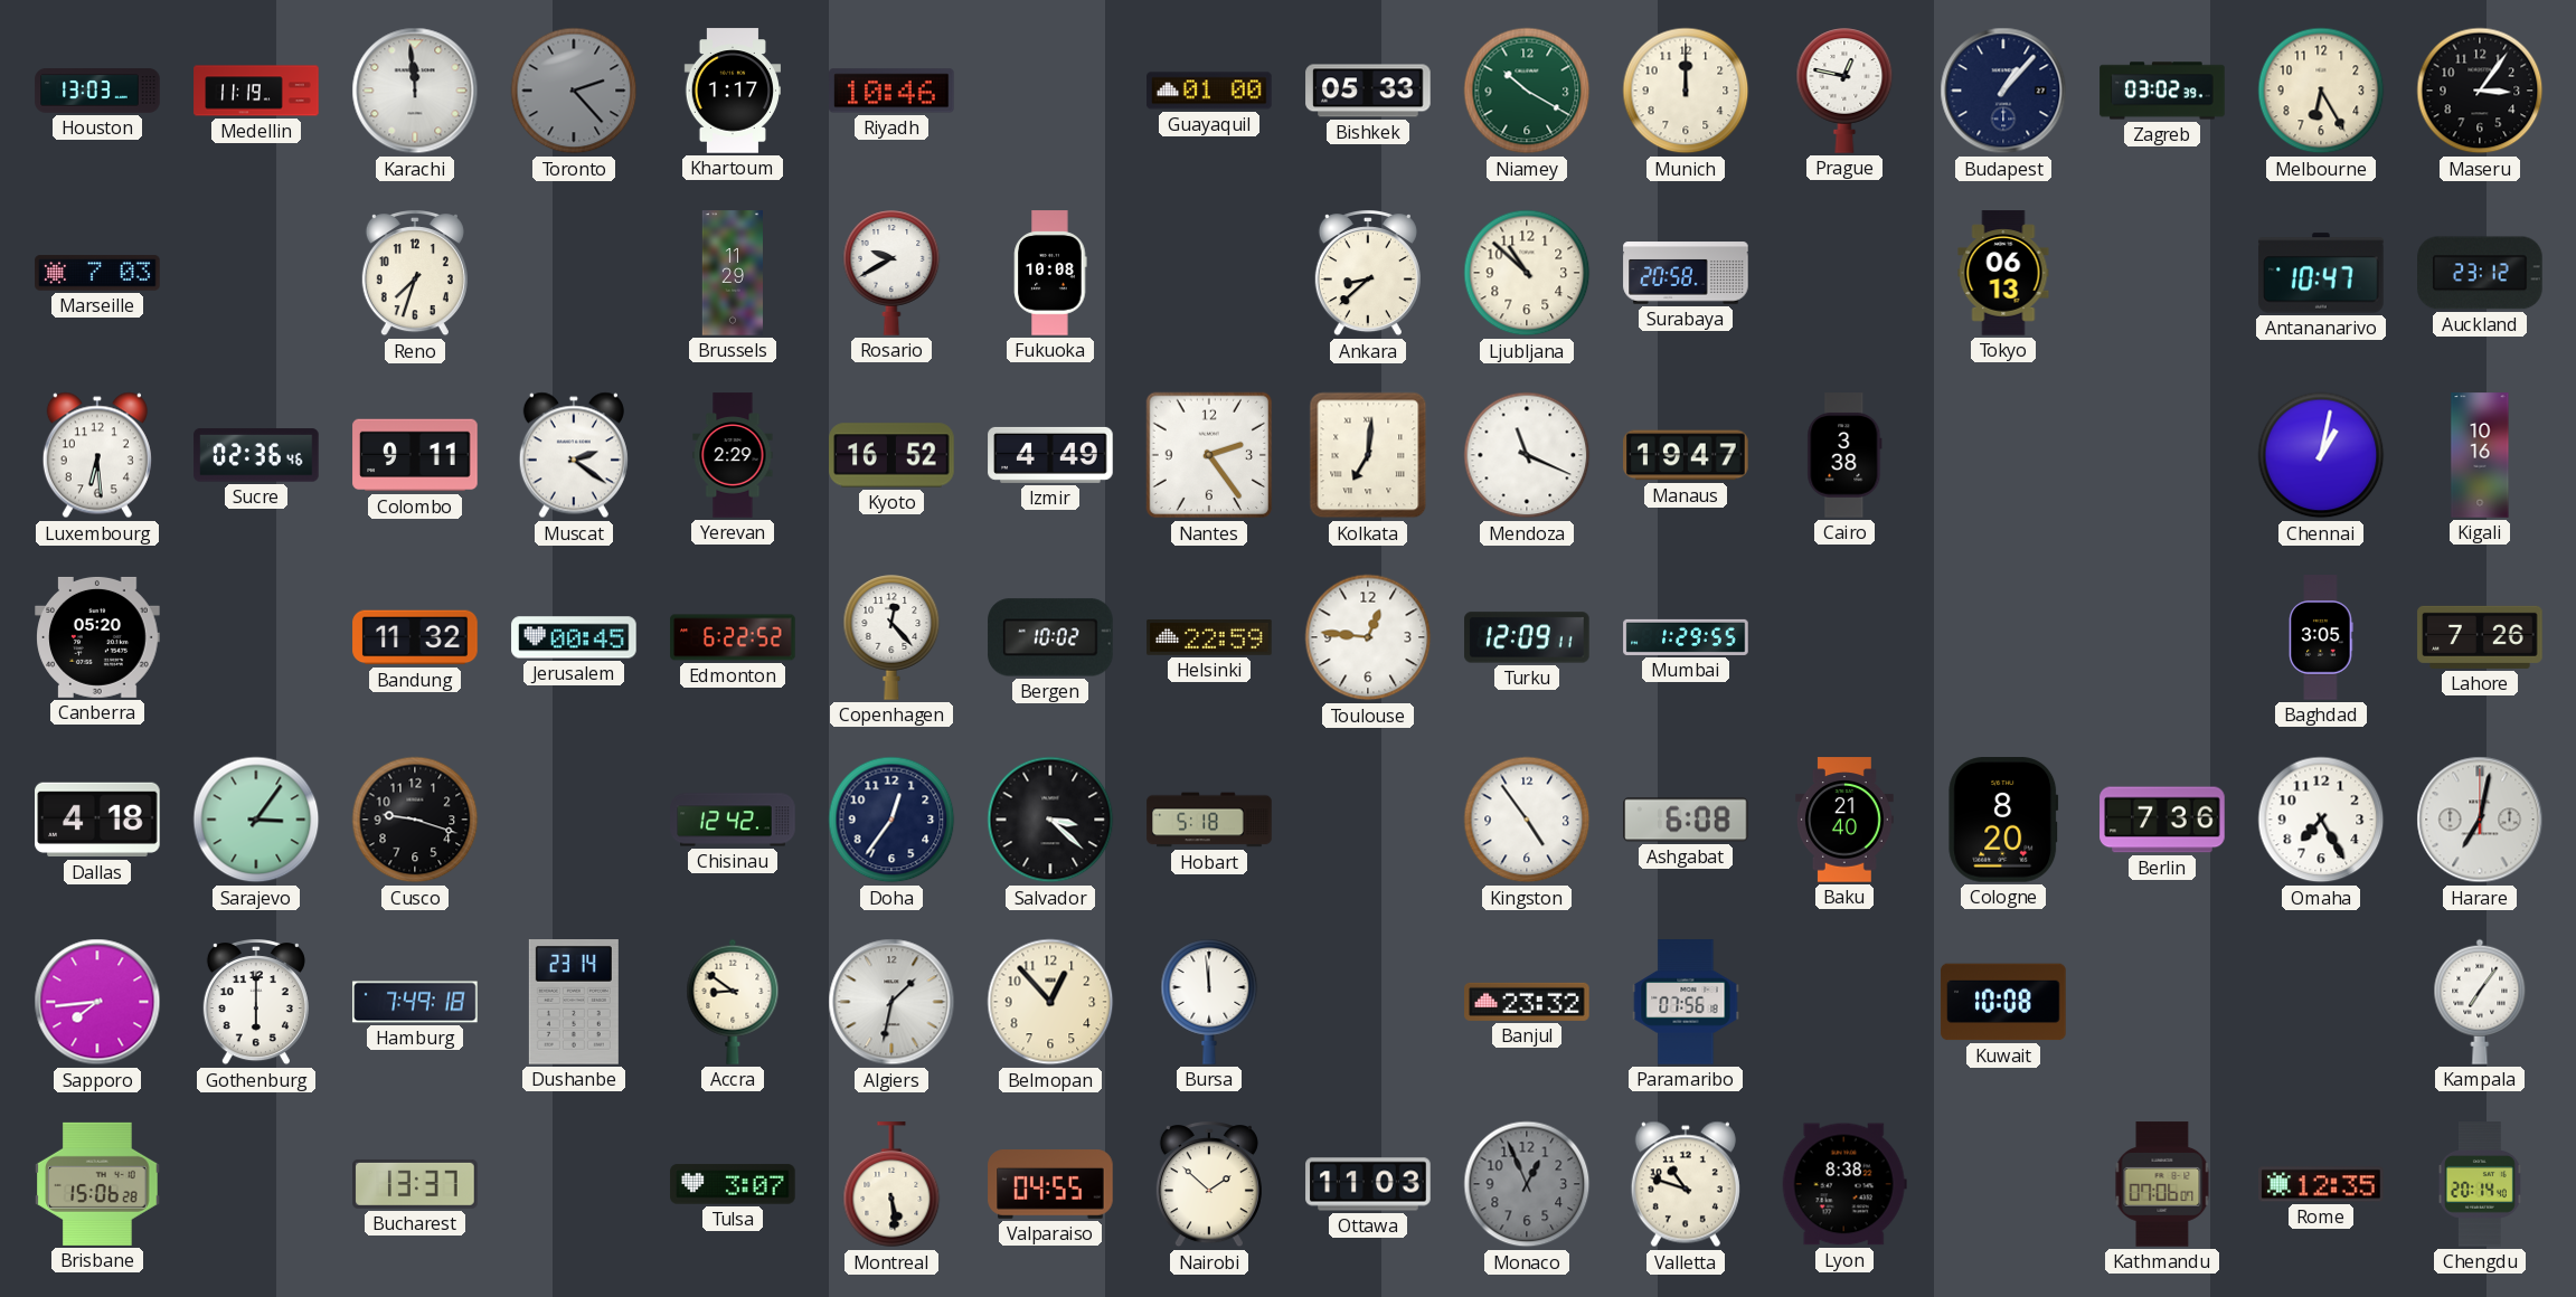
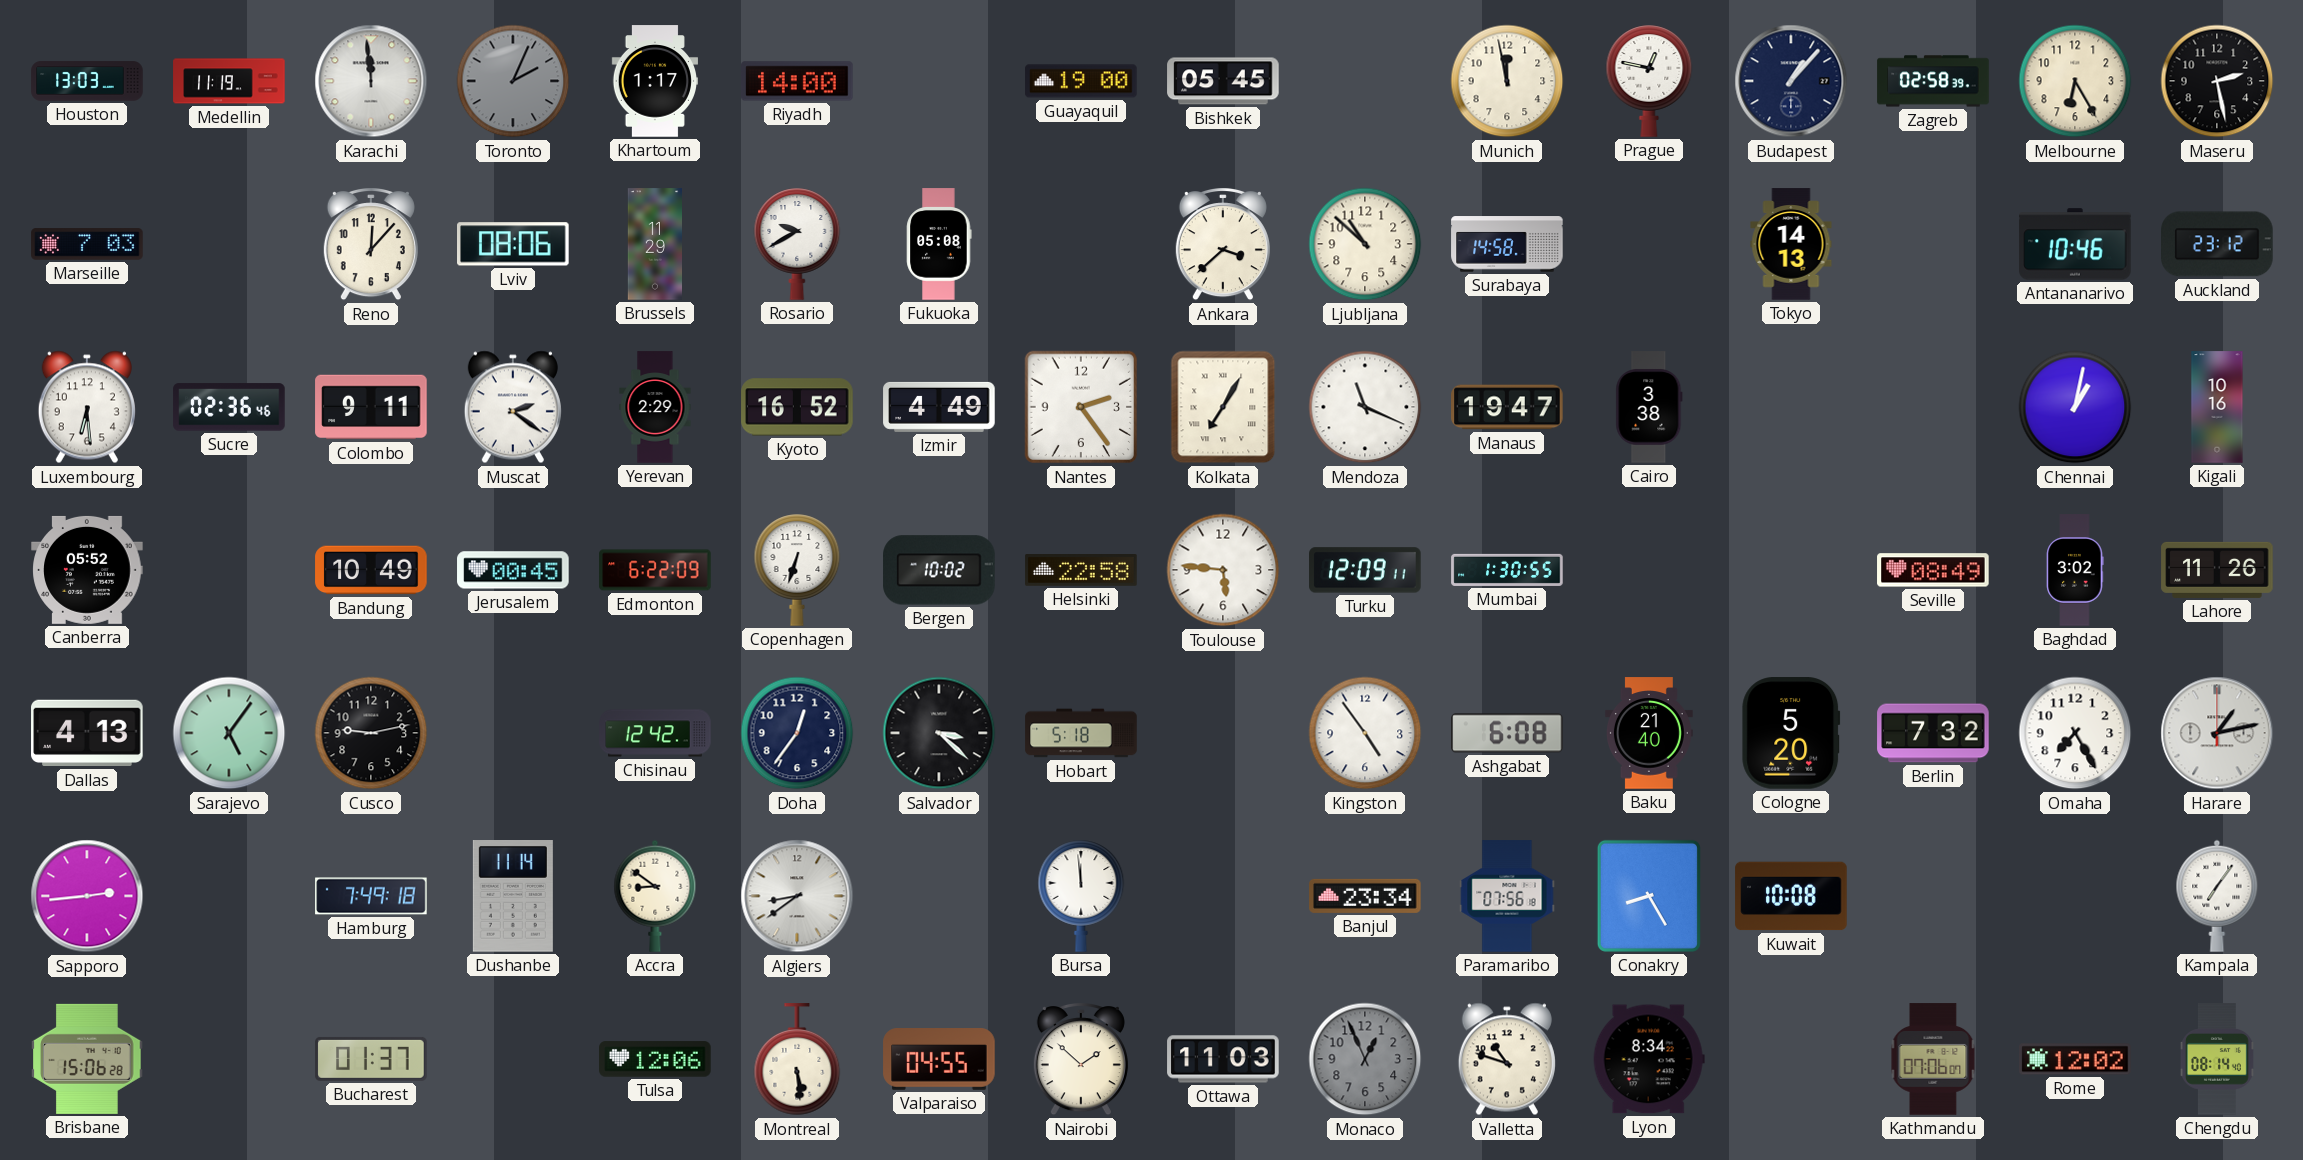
Toronto: 2:23 -> 2:04 (513, 81)
Riyadh: 10:46 -> 14:00 (797, 81)
Guayaquil: 01:00 -> 19:00 (1081, 81)
Bishkek: 05:33 -> 05:45 (1223, 81)
Niamey: 10:20 -> none (1527, 91)
Munich: 12:00 -> 11:58 (1507, 81)
Zagreb: 03:02 -> 02:58 (1933, 81)
Maseru: 3:06 -> 2:28 (2217, 81)
Reno: 7:33 -> 12:07 (371, 245)
Lviv: none -> 08:06 (514, 244)
Fukuoka: 10:08 -> 05:08 (939, 244)
Ankara: 8:38 -> 3:38 (1223, 245)
Surabaya: 20:58 -> 14:58 (1507, 244)
Tokyo: 06:13 -> 14:13 (1791, 244)
Antananarivo: 10:47 -> 10:46 (2075, 244)
Kolkata: 7:01 -> 7:05 (1223, 407)
Canberra: 05:20 -> 05:52 (87, 570)
Bandung: 11:32 -> 10:49 (371, 570)
Edmonton: 6:22:52 -> 6:22:09 (655, 570)
Copenhagen: 12:23 -> 6:33 (797, 570)
Helsinki: 22:59 -> 22:58 (1081, 570)
Toulouse: 12:46 -> 5:46 (1223, 570)
Mumbai: 1:29 -> 1:30 (1507, 570)
Seville: none -> 08:49 (1933, 570)
Baghdad: 3:05 -> 3:02 (2075, 570)
Lahore: 7:26 -> 11:26 (2217, 570)
Dallas: 4:18 -> 4:13 (87, 733)
Sarajevo: 3:06 -> 5:06 (229, 733)
Cusco: 9:18 -> 9:13 (371, 733)
Cologne: 8:20 -> 5:20 (1791, 733)
Berlin: 7:36 -> 7:32 (1933, 733)
Harare: 7:02 -> 1:13 (2217, 733)
Sapporo: 7:44 -> 2:44 (87, 896)
Gothenburg: 6:00 -> none (256, 1003)
Dushanbe: 23:14 -> 11:14 (513, 896)
Algiers: 1:32 -> 8:39 (797, 896)
Belmopan: 12:53 -> none (1050, 1002)
Banjul: 23:32 -> 23:34 (1365, 896)
Conakry: none -> 8:25 (1649, 896)
Bucharest: 13:37 -> 01:37 (371, 1059)
Tulsa: 3:07 -> 12:06 (655, 1059)
Lyon: 8:38 -> 8:34 (1649, 1059)
Rome: 12:35 -> 12:02 (2075, 1059)
Chengdu: 20:14 -> 08:14 (2217, 1059)
